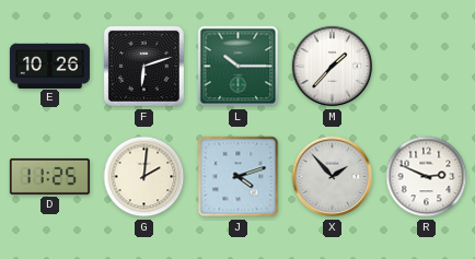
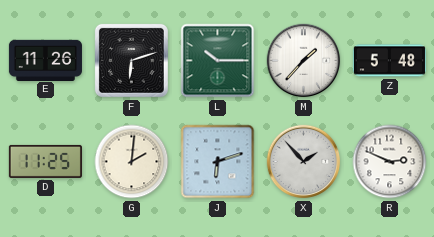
E: 10:26 -> 11:26 (45, 60)
Z: none -> 5:48 (389, 61)
J: 4:12 -> 6:12 (218, 162)
